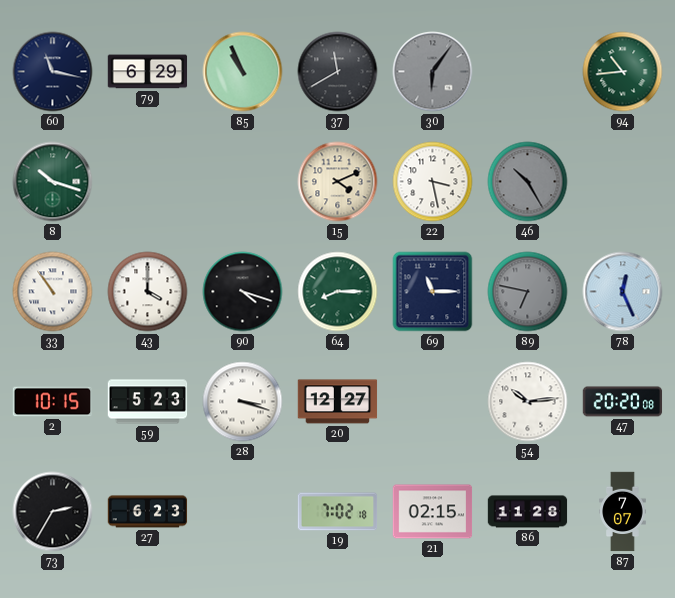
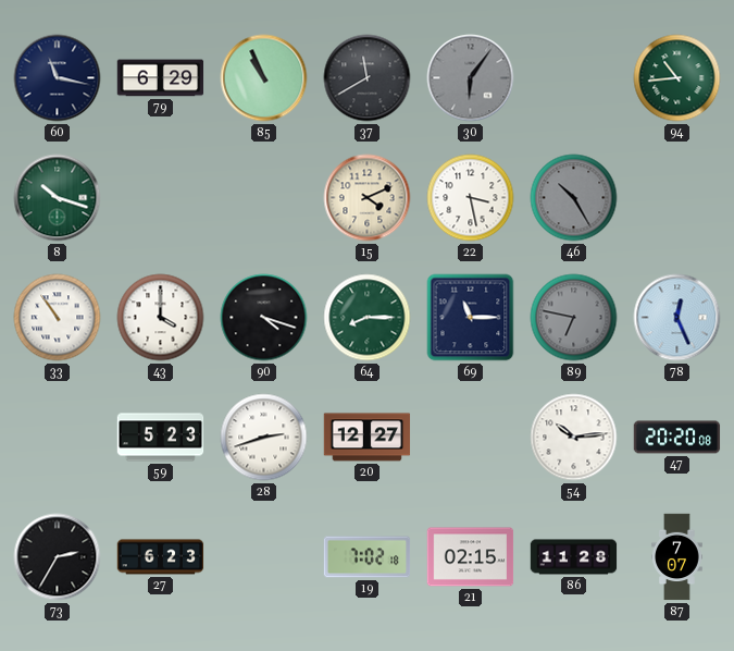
2: 10:15 -> none (53, 402)
28: 3:18 -> 2:42 (264, 438)
